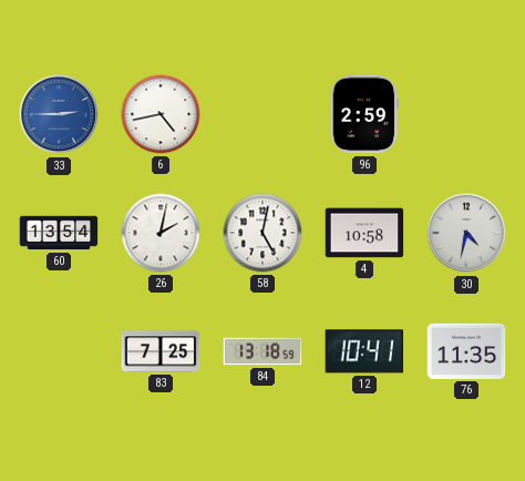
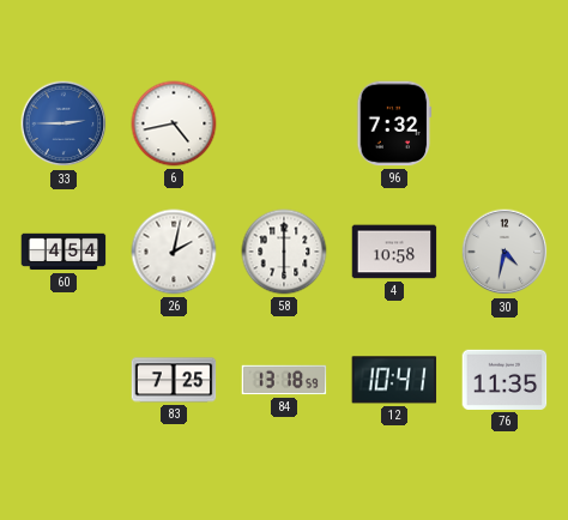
96: 2:59 -> 7:32 (394, 123)
60: 13:54 -> 4:54 (64, 252)
58: 5:02 -> 6:00 (284, 252)
